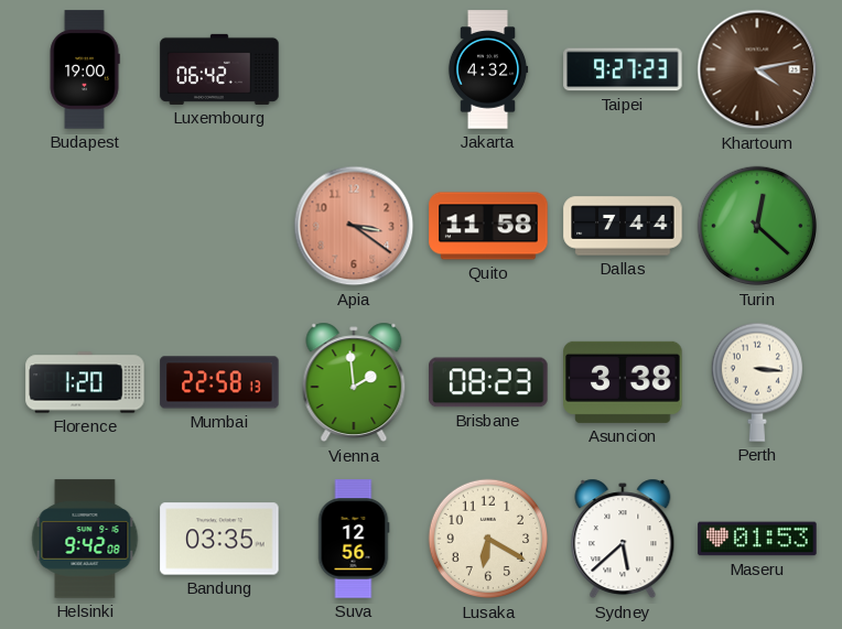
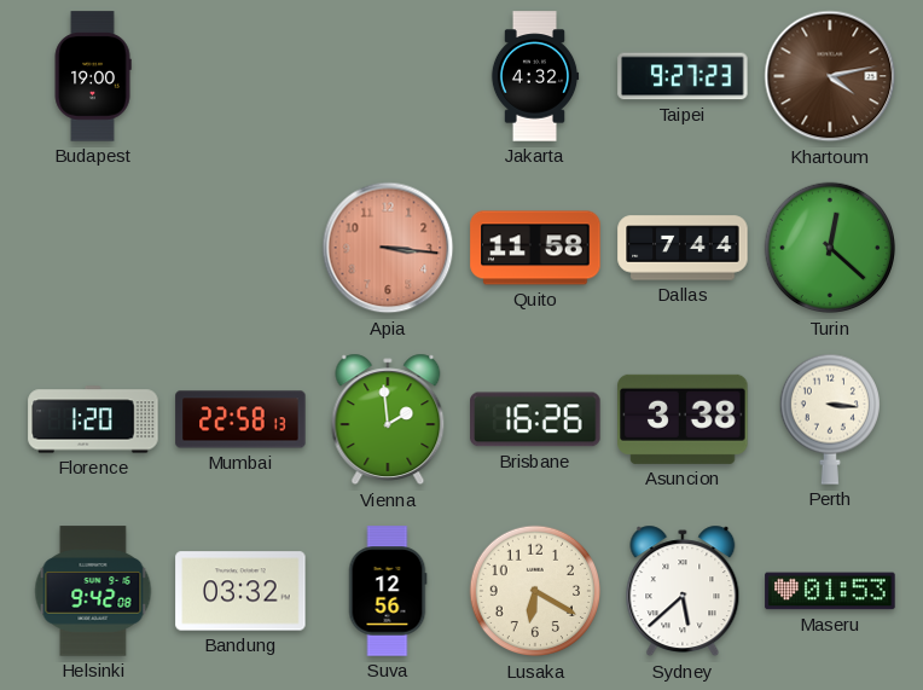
Luxembourg: 06:42 -> none (219, 69)
Apia: 3:21 -> 3:16 (388, 248)
Brisbane: 08:23 -> 16:26 (535, 419)
Bandung: 03:35 -> 03:32 (240, 591)
